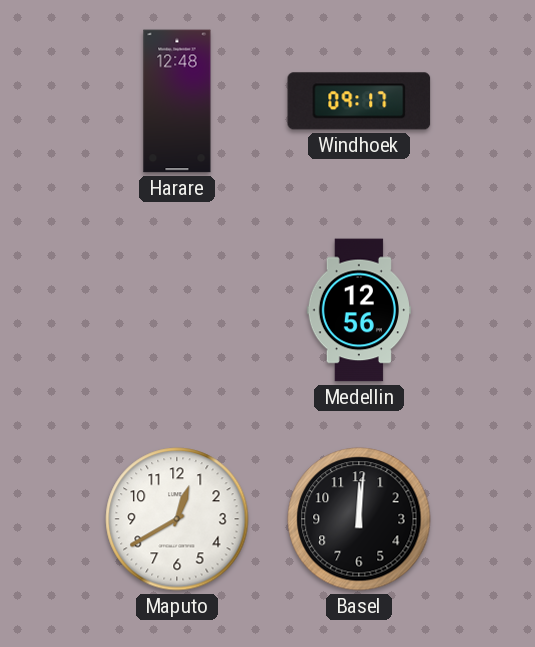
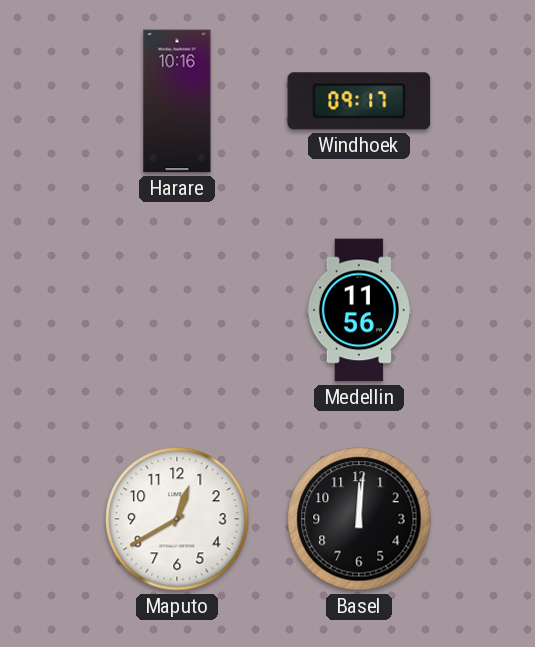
Harare: 12:48 -> 10:16 (177, 101)
Medellin: 12:56 -> 11:56 (358, 310)
